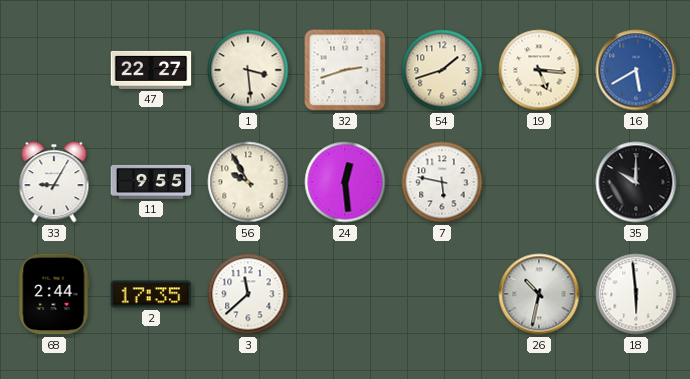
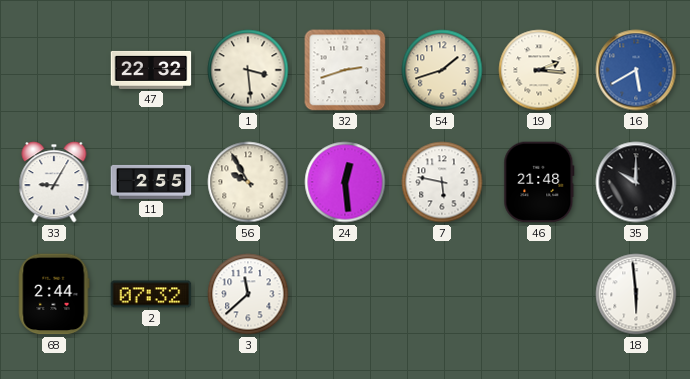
47: 22:27 -> 22:32 (151, 70)
19: 5:16 -> 2:16 (539, 70)
11: 9:55 -> 2:55 (151, 182)
46: none -> 21:48 (539, 182)
2: 17:35 -> 07:32 (151, 294)
26: 10:32 -> none (539, 294)
